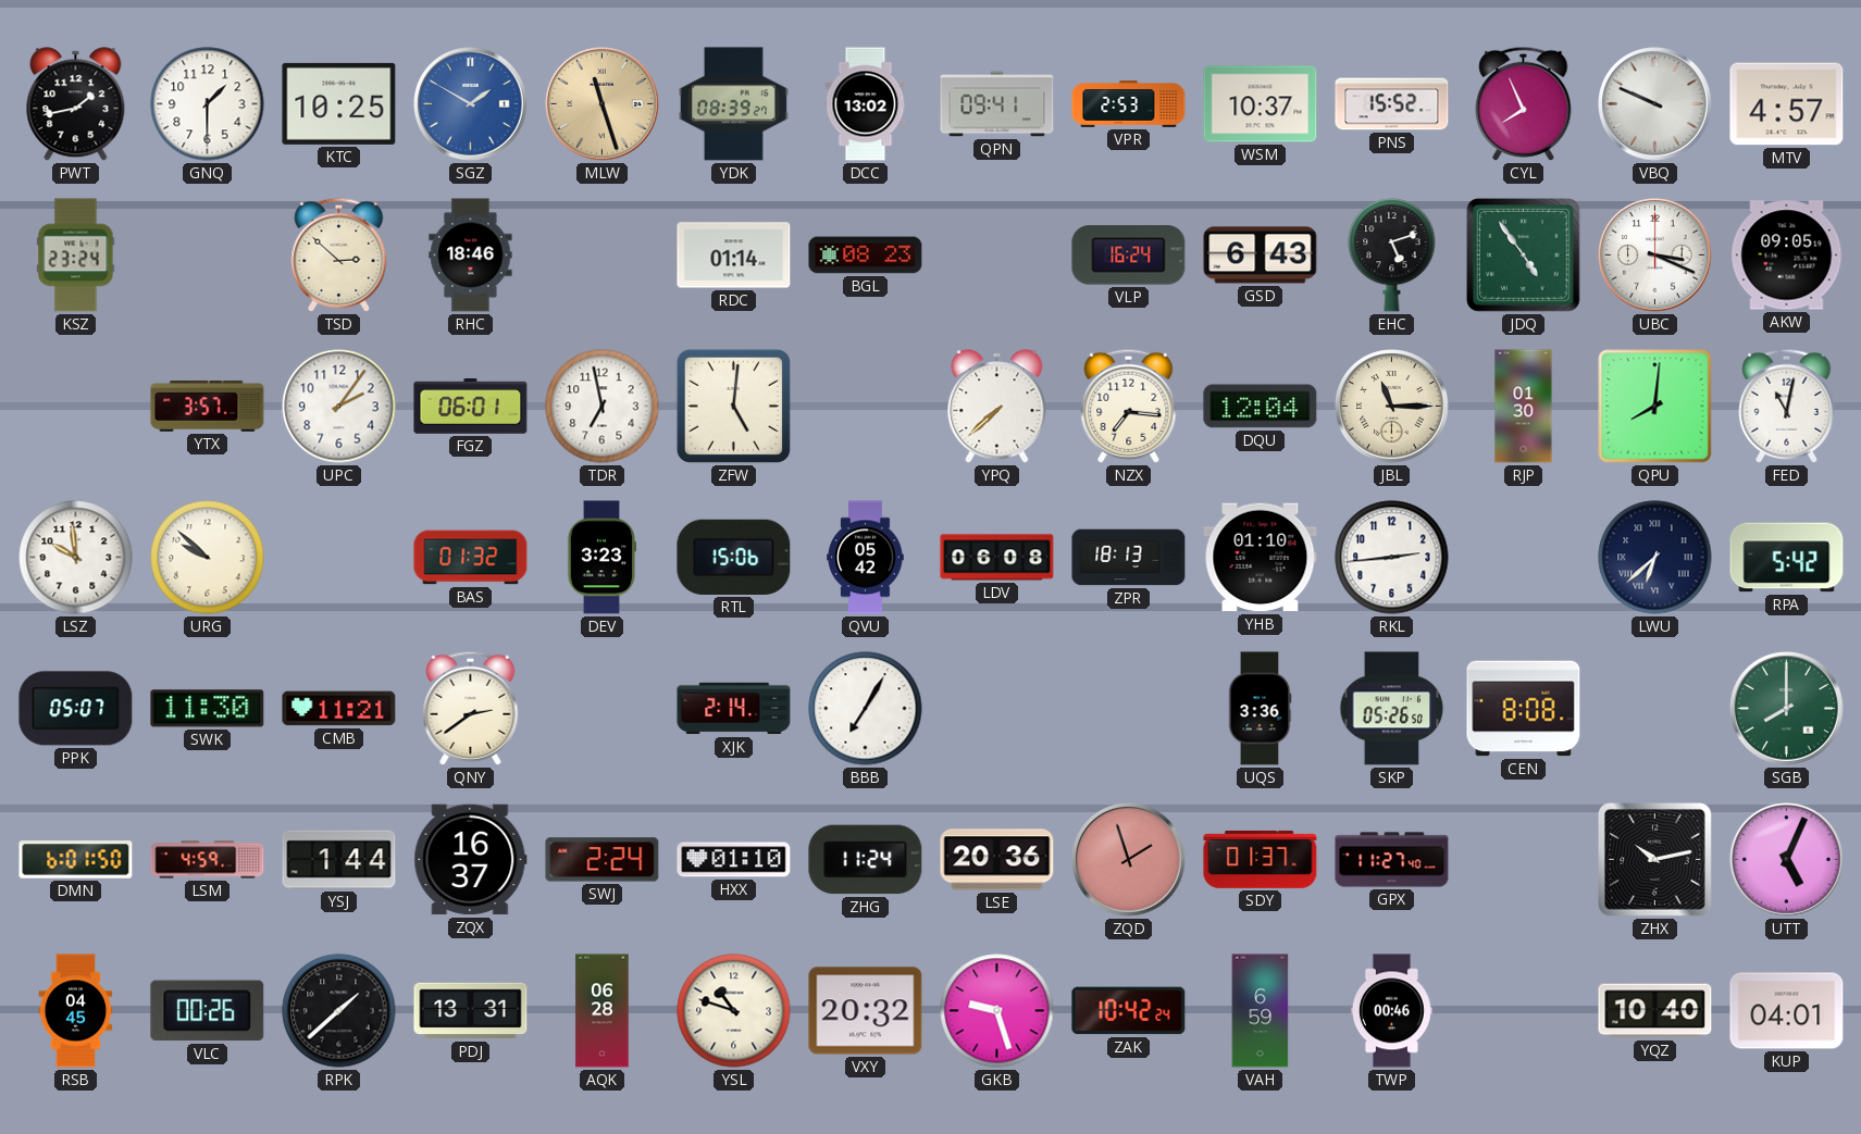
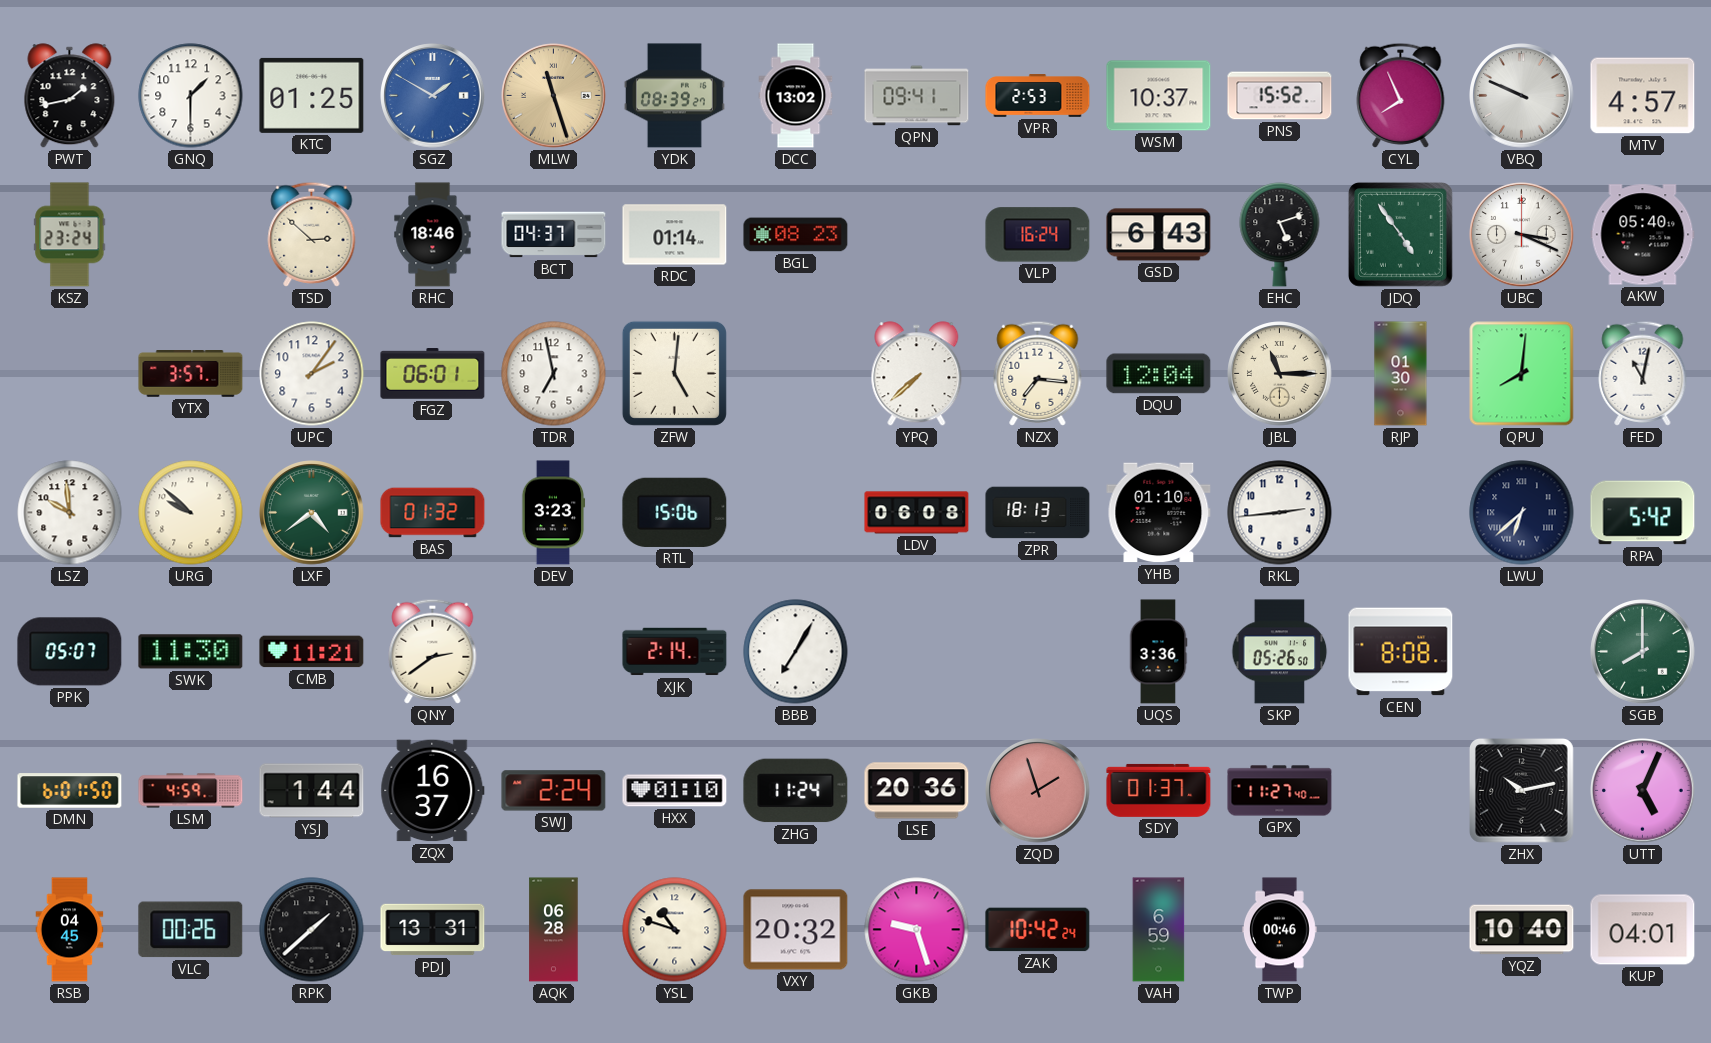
KTC: 10:25 -> 01:25 (312, 95)
BCT: none -> 04:37 (554, 235)
AKW: 09:05 -> 05:40 (1643, 235)
LXF: none -> 4:39 (312, 513)
QVU: 05:42 -> none (866, 558)
